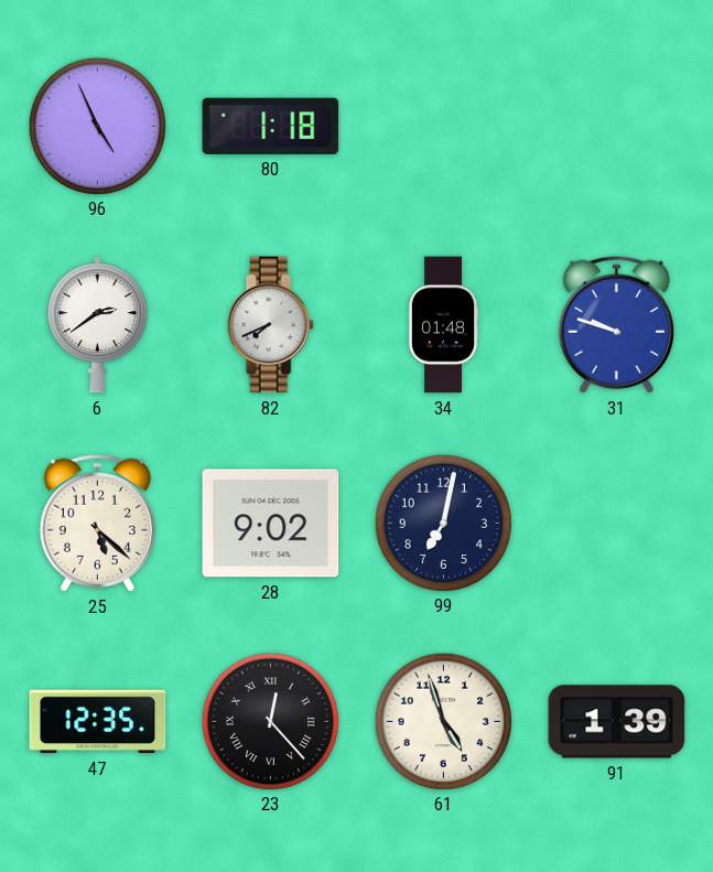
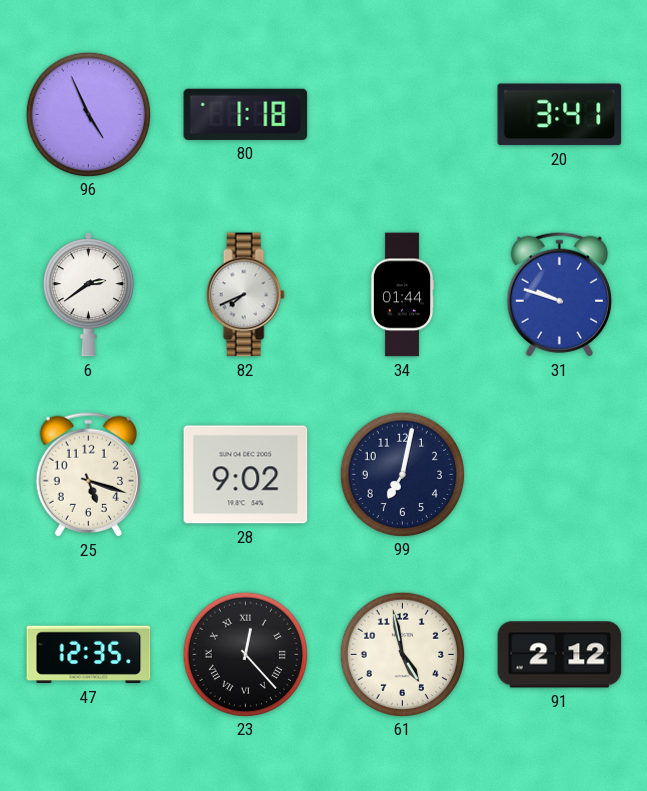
20: none -> 3:41 (560, 115)
34: 01:48 -> 01:44 (402, 295)
25: 5:22 -> 5:18 (88, 474)
61: 4:57 -> 4:58 (402, 654)
91: 1:39 -> 2:12 (560, 655)
